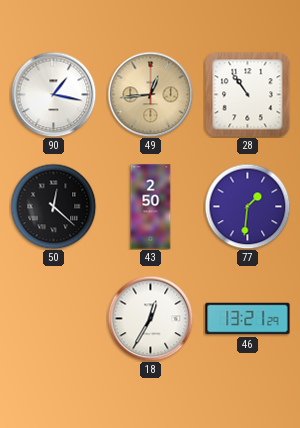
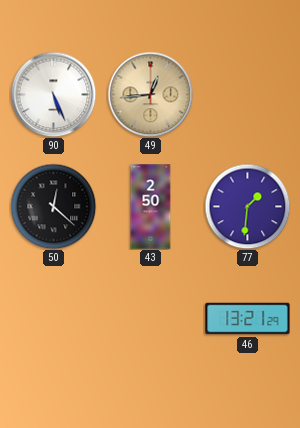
90: 1:17 -> 5:26 (53, 94)
28: 10:54 -> none (247, 94)
18: 12:35 -> none (150, 318)
